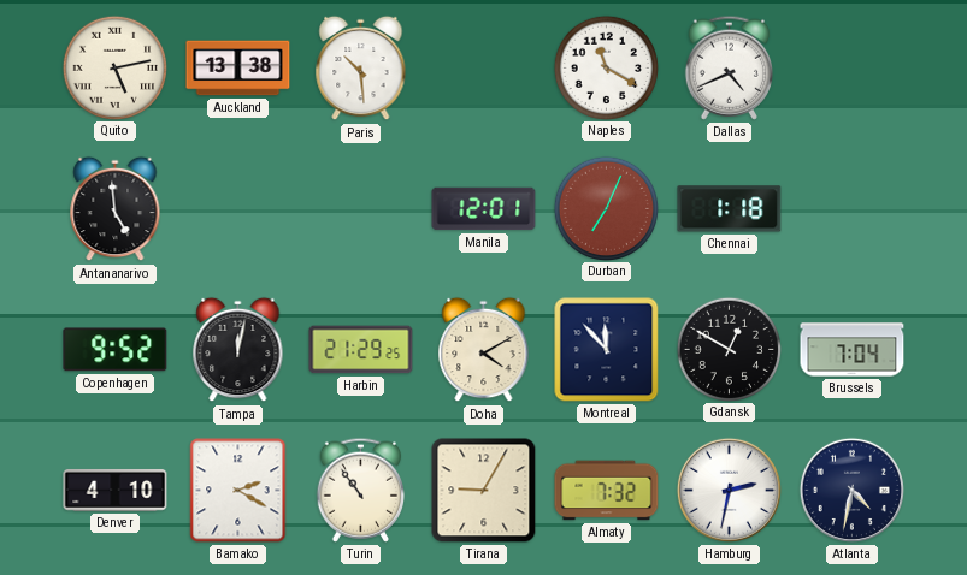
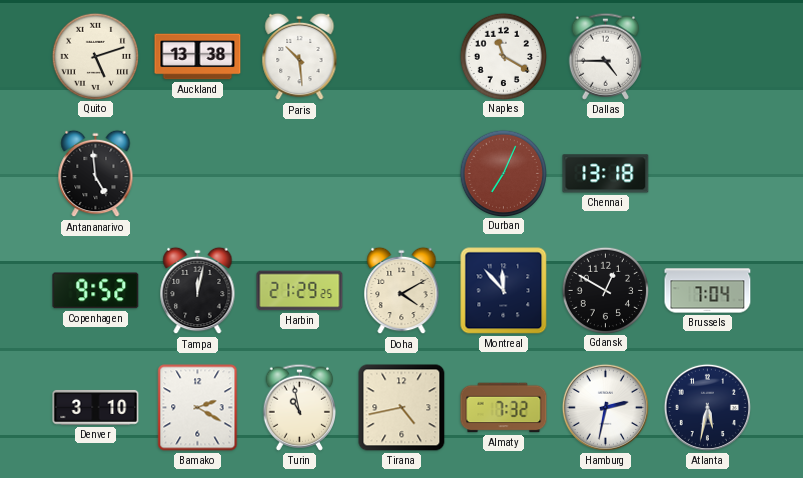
Quito: 5:13 -> 5:12 (95, 56)
Dallas: 4:41 -> 4:45 (605, 56)
Manila: 12:01 -> none (484, 209)
Chennai: 1:18 -> 13:18 (606, 174)
Denver: 4:10 -> 3:10 (96, 407)
Turin: 10:54 -> 10:58 (299, 407)
Tirana: 9:05 -> 4:43 (402, 408)
Atlanta: 4:32 -> 5:32 (707, 407)
